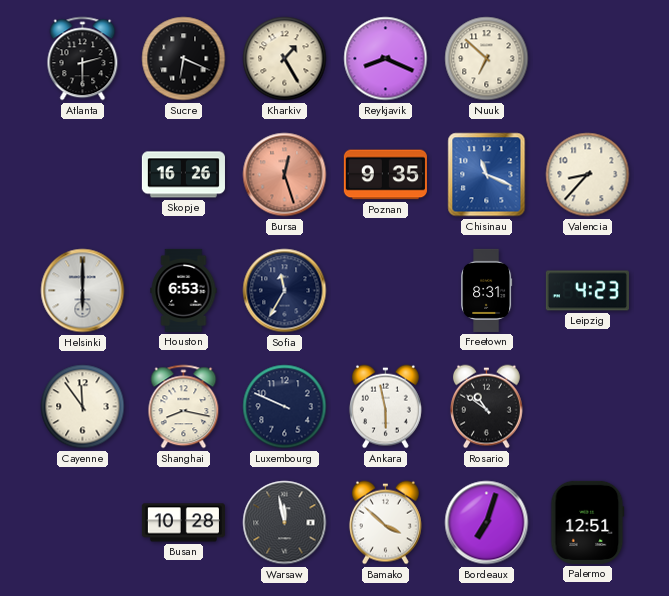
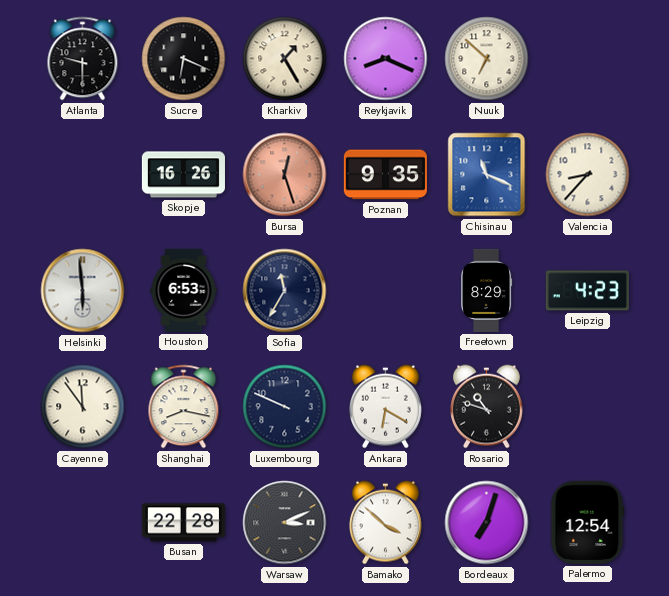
Atlanta: 2:30 -> 9:30 (83, 59)
Helsinki: 6:00 -> 5:59 (83, 291)
Freetown: 8:31 -> 8:29 (487, 290)
Ankara: 5:58 -> 6:20 (385, 407)
Rosario: 10:51 -> 10:48 (486, 407)
Busan: 10:28 -> 22:28 (183, 523)
Warsaw: 11:58 -> 3:11 (285, 523)
Palermo: 12:51 -> 12:54 (588, 522)
